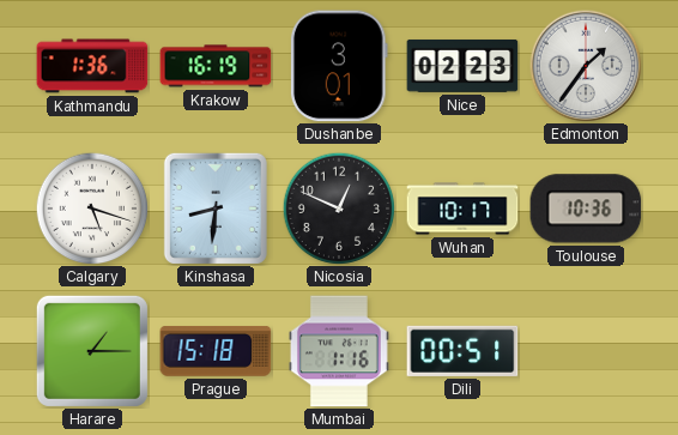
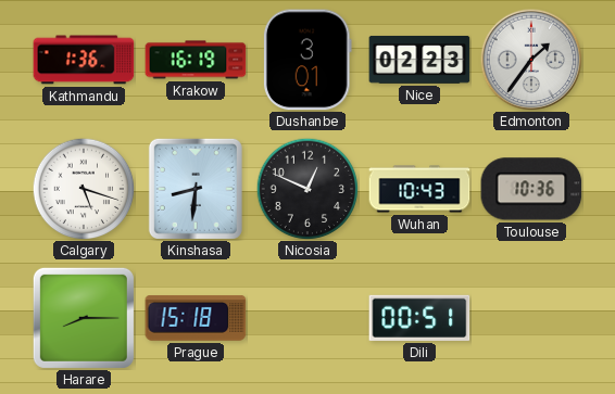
Wuhan: 10:17 -> 10:43 (419, 189)
Harare: 1:15 -> 8:15 (84, 318)
Mumbai: 1:16 -> none (339, 351)
